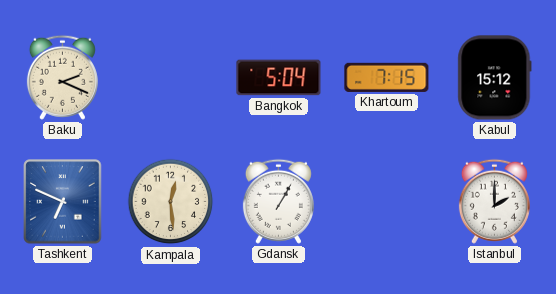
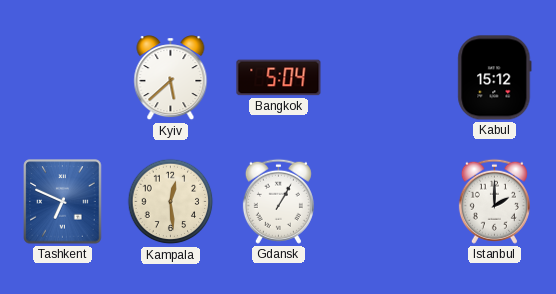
Baku: 2:19 -> none (62, 77)
Kyiv: none -> 5:38 (171, 78)
Khartoum: 7:15 -> none (387, 77)
